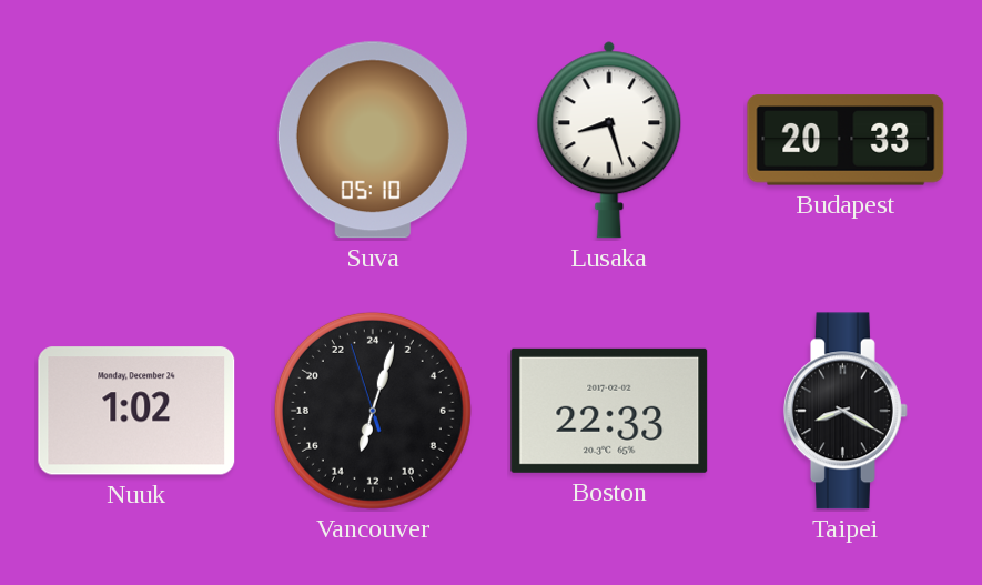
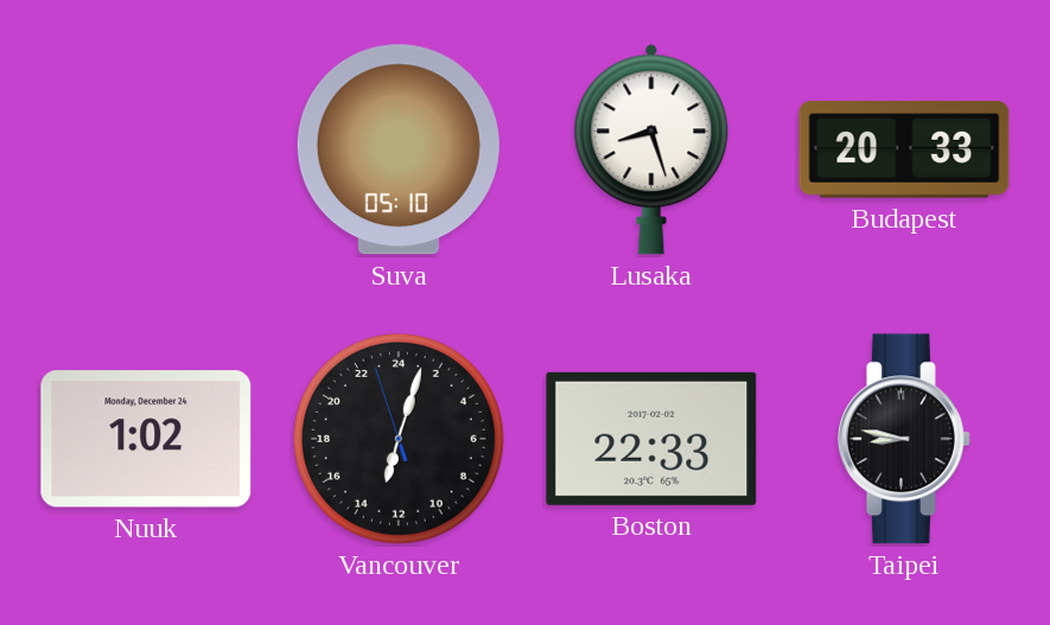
Taipei: 8:20 -> 8:47 (904, 439)
